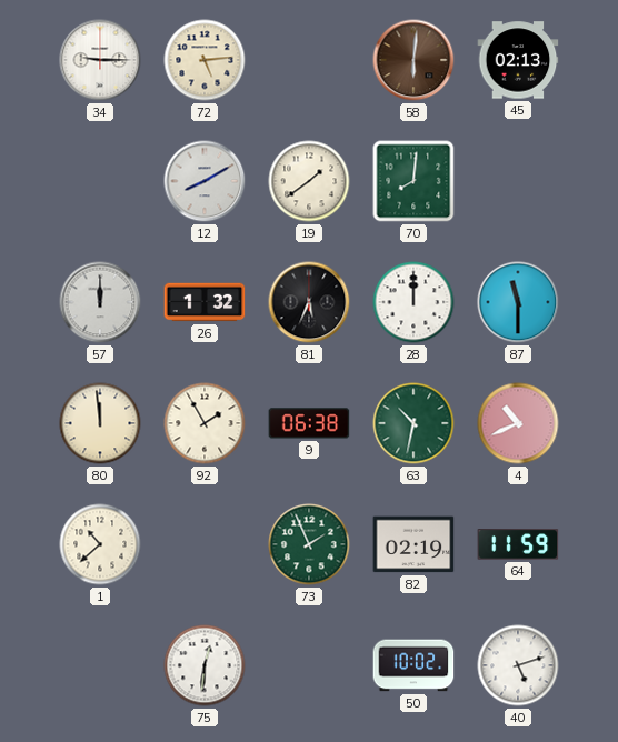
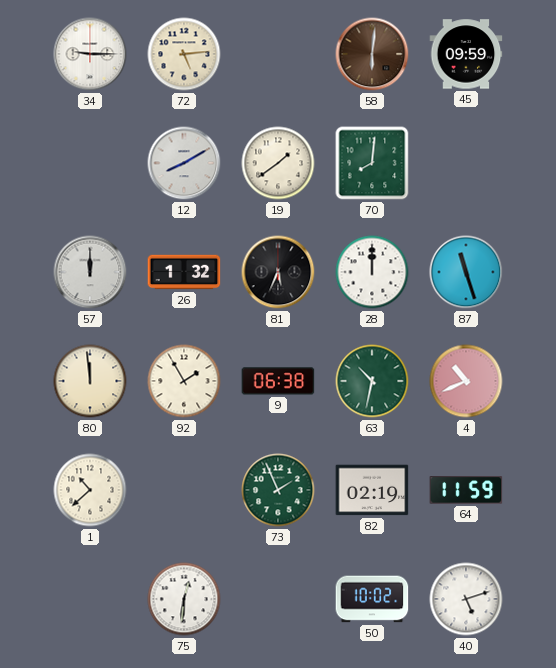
45: 02:13 -> 09:59 (466, 54)
87: 11:30 -> 11:27 (466, 272)
